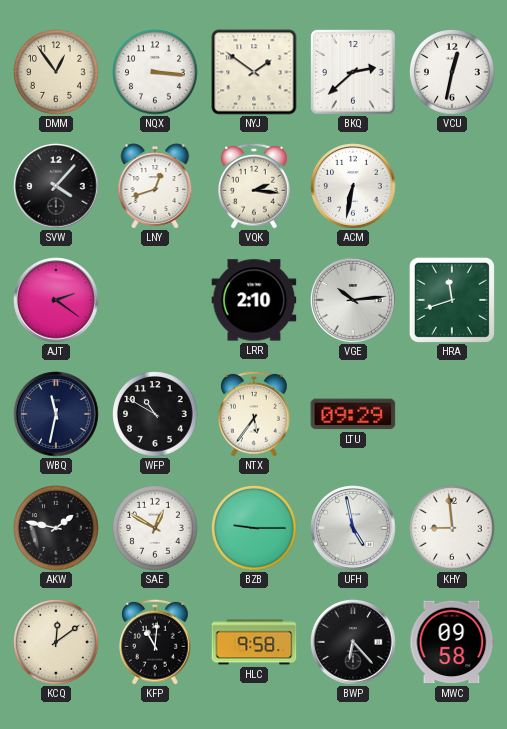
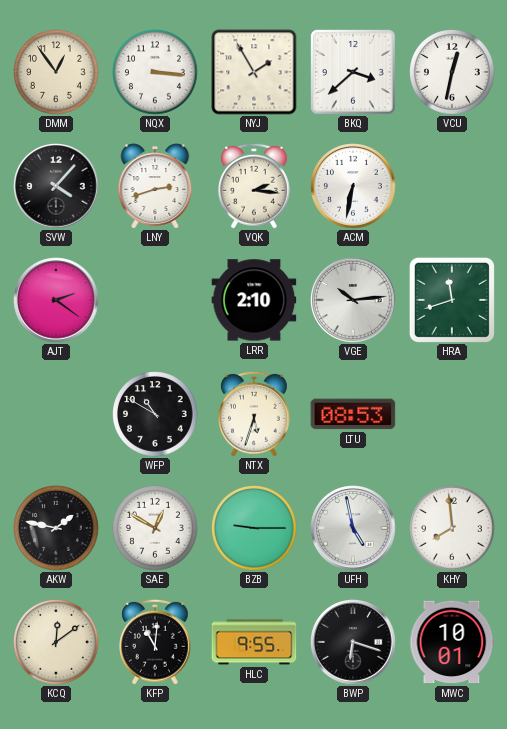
NYJ: 1:51 -> 1:55 (254, 72)
BKQ: 2:38 -> 3:38 (354, 73)
LNY: 12:42 -> 2:42 (155, 186)
WBQ: 11:32 -> none (56, 414)
NTX: 5:36 -> 5:33 (255, 414)
LTU: 09:29 -> 08:53 (353, 414)
KHY: 8:59 -> 7:59 (453, 529)
HLC: 9:58 -> 9:55 (254, 642)
BWP: 6:23 -> 6:18 (353, 642)
MWC: 09:58 -> 10:01 (452, 642)
